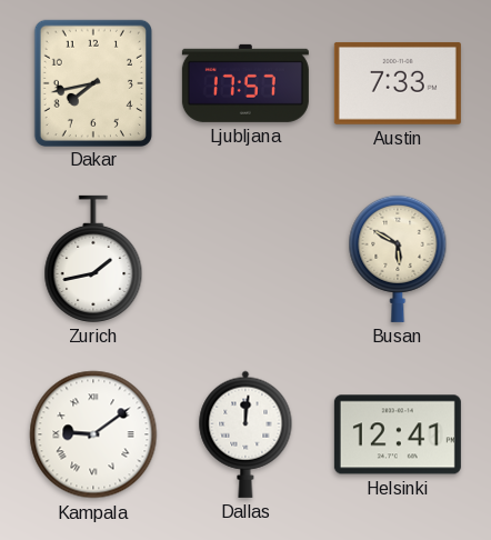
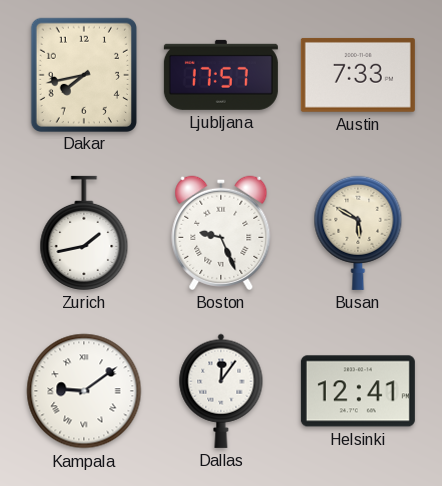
Boston: none -> 9:26 (221, 233)
Dallas: 12:01 -> 12:06 (221, 391)
